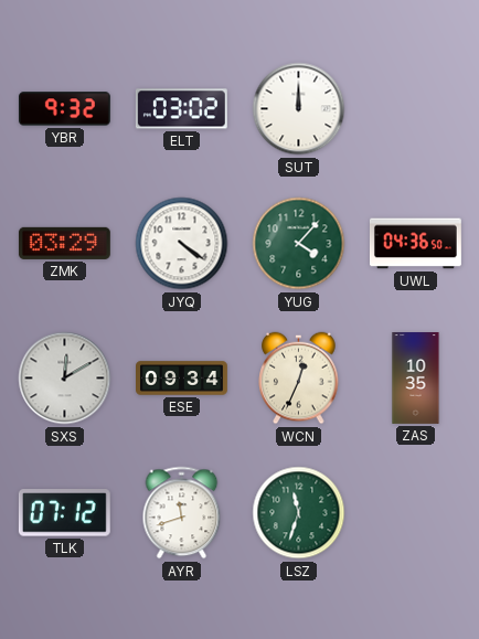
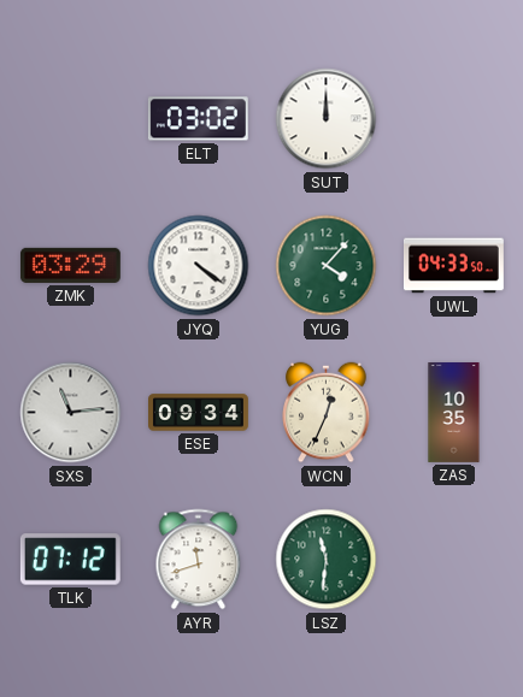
YBR: 9:32 -> none (64, 109)
UWL: 04:36 -> 04:33 (454, 266)
SXS: 12:10 -> 11:14 (71, 413)
LSZ: 11:33 -> 11:31 (327, 560)
